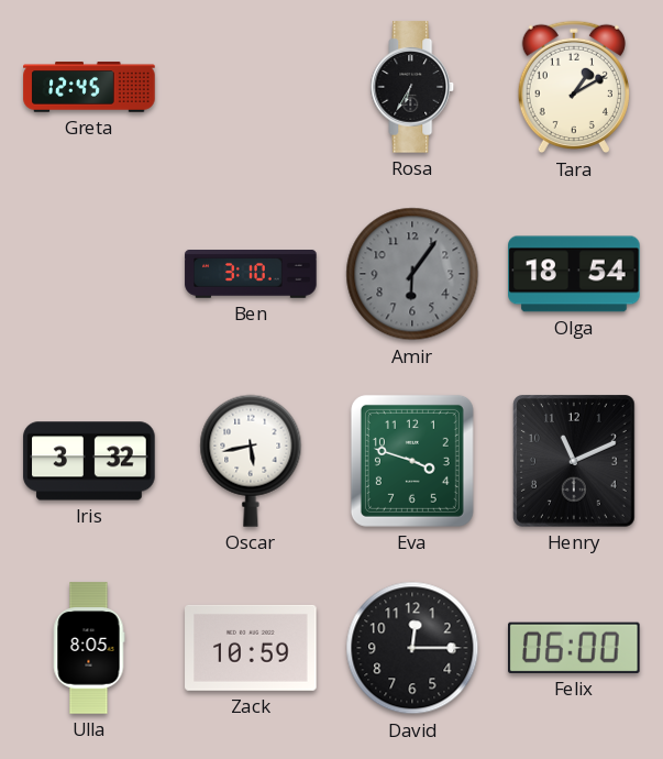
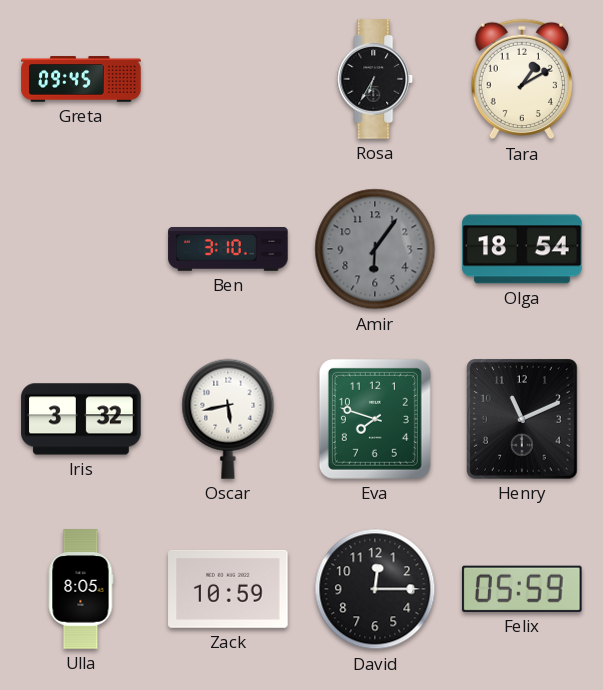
Greta: 12:45 -> 09:45 (81, 79)
Eva: 3:48 -> 7:48 (375, 419)
Felix: 06:00 -> 05:59 (523, 589)
